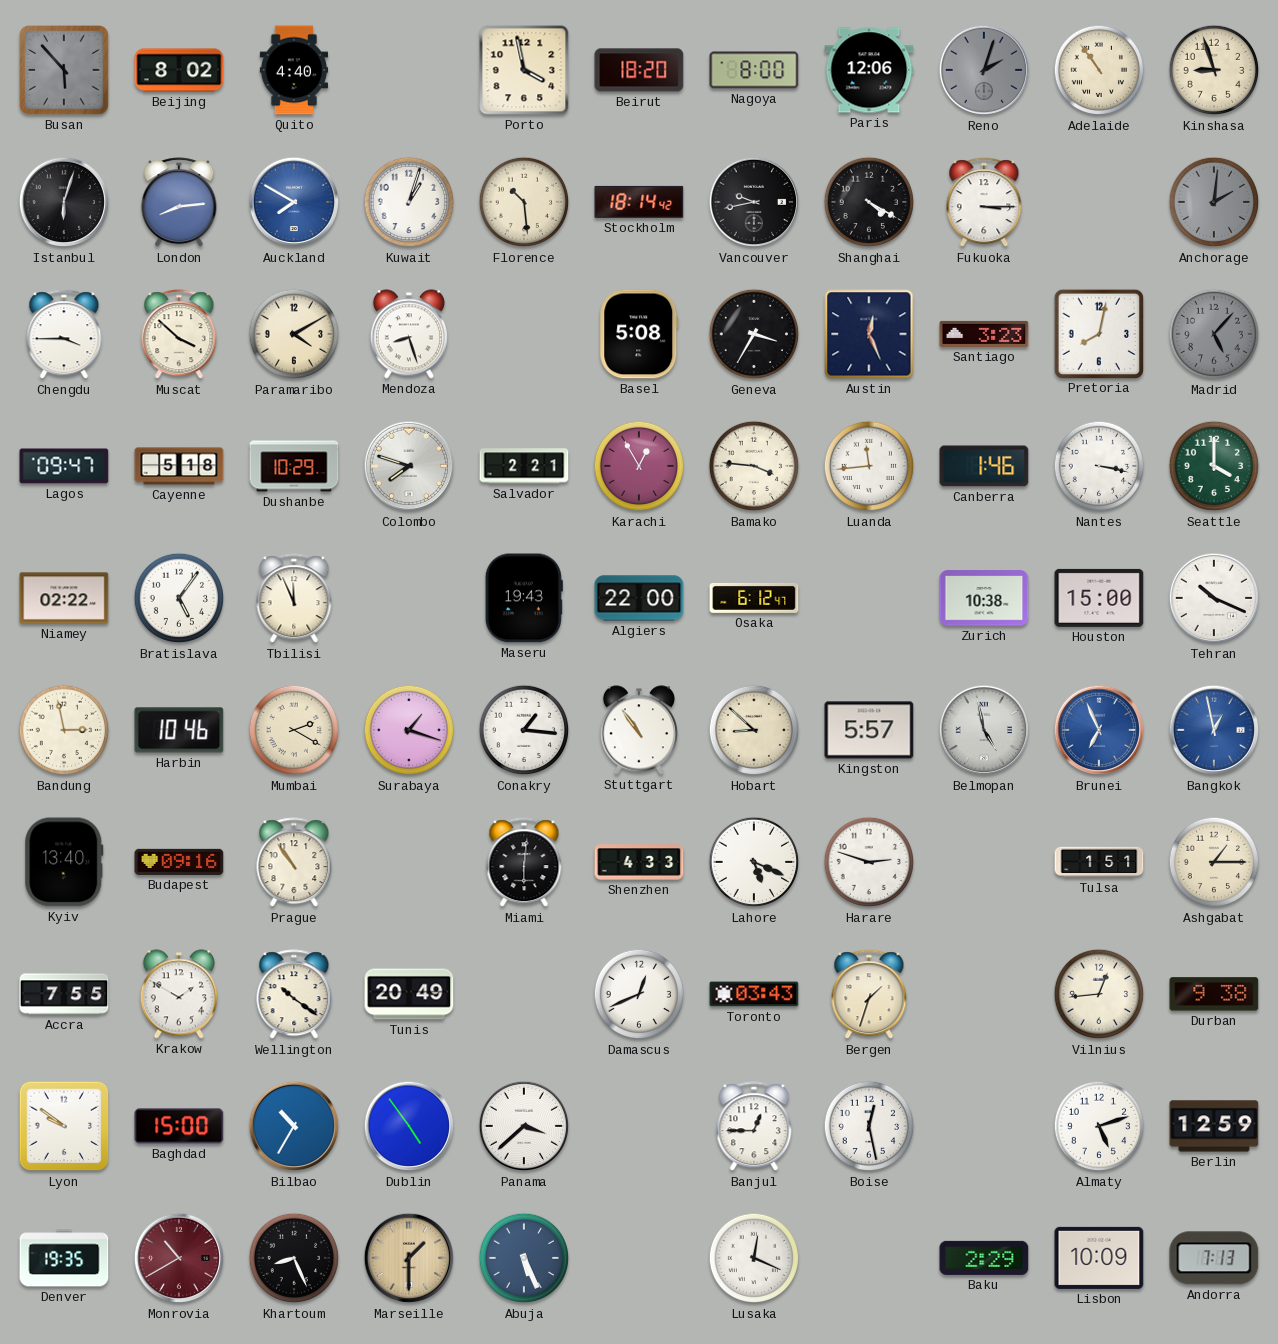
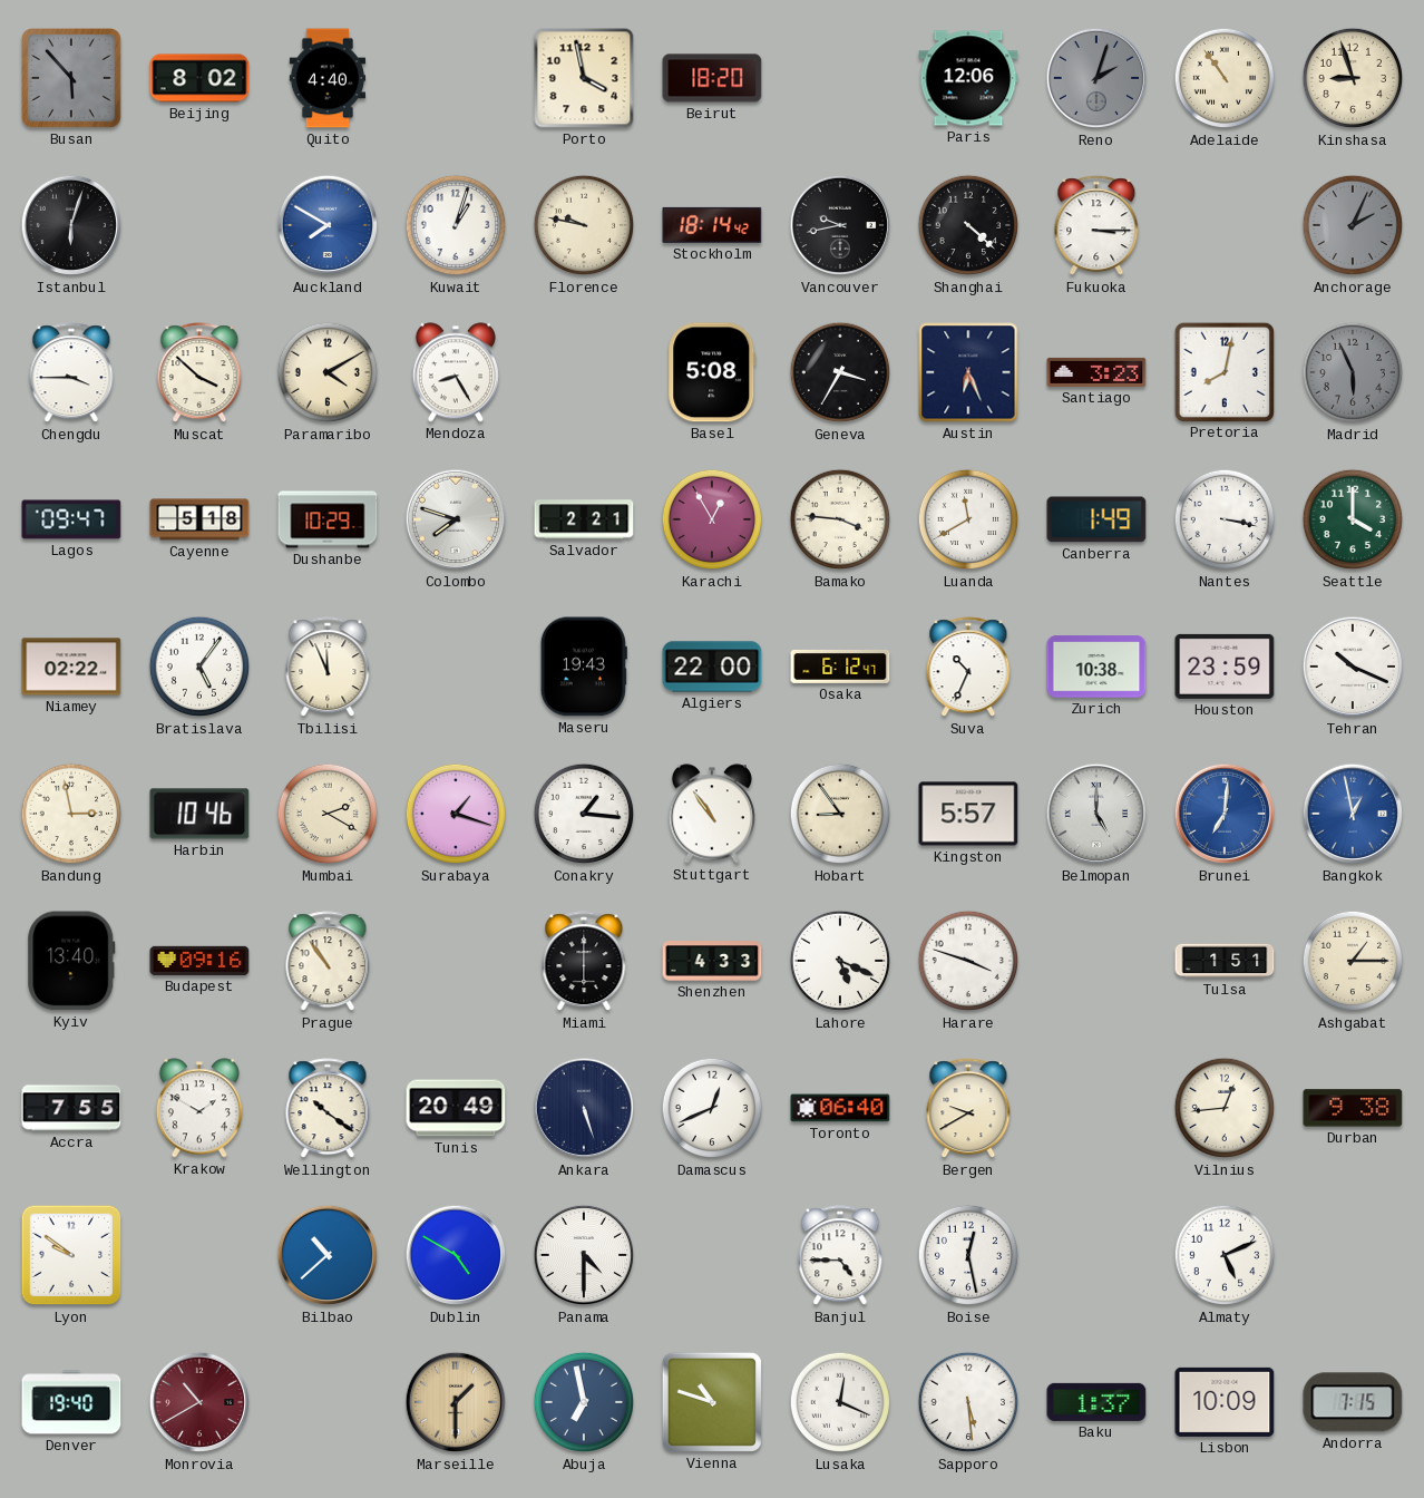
Nagoya: 8:00 -> none (754, 70)
London: 8:14 -> none (179, 203)
Florence: 10:29 -> 9:47 (584, 225)
Shanghai: 4:20 -> 4:22 (968, 225)
Anchorage: 2:01 -> 2:04 (1353, 225)
Mendoza: 8:27 -> 8:25 (456, 372)
Austin: 12:26 -> 6:26 (968, 372)
Madrid: 5:07 -> 5:56 (1353, 372)
Luanda: 11:44 -> 11:40 (968, 519)
Canberra: 1:46 -> 1:49 (1096, 519)
Suva: none -> 10:34 (968, 668)
Houston: 15:00 -> 23:59 (1225, 667)
Hobart: 8:52 -> 8:54 (840, 814)
Belmopan: 4:58 -> 5:00 (1096, 814)
Brunei: 6:56 -> 7:01 (1225, 814)
Miami: 6:01 -> 6:00 (584, 962)
Harare: 2:48 -> 3:48 (968, 961)
Ankara: none -> 5:27 (584, 1108)
Toronto: 03:43 -> 06:40 (840, 1108)
Bergen: 1:33 -> 9:40 (968, 1109)
Baghdad: 15:00 -> none (179, 1126)
Bilbao: 10:35 -> 10:38 (328, 1255)
Dublin: 4:54 -> 4:50 (456, 1255)
Panama: 3:38 -> 4:30 (584, 1255)
Banjul: 12:45 -> 4:45 (840, 1256)
Almaty: 5:12 -> 5:11 (1225, 1255)
Berlin: 12:59 -> none (1214, 1126)
Denver: 19:35 -> 19:40 (71, 1402)
Khartoum: 8:26 -> none (294, 1258)
Abuja: 5:26 -> 6:58 (584, 1402)
Vienna: none -> 10:48 (712, 1402)
Sapporo: none -> 5:29 (968, 1402)
Baku: 2:29 -> 1:37 (1096, 1402)
Andorra: 7:13 -> 7:15 (1353, 1402)
